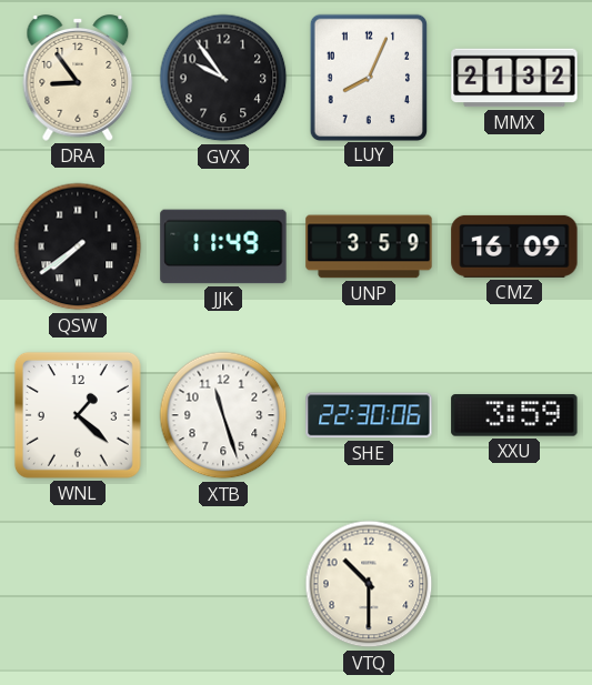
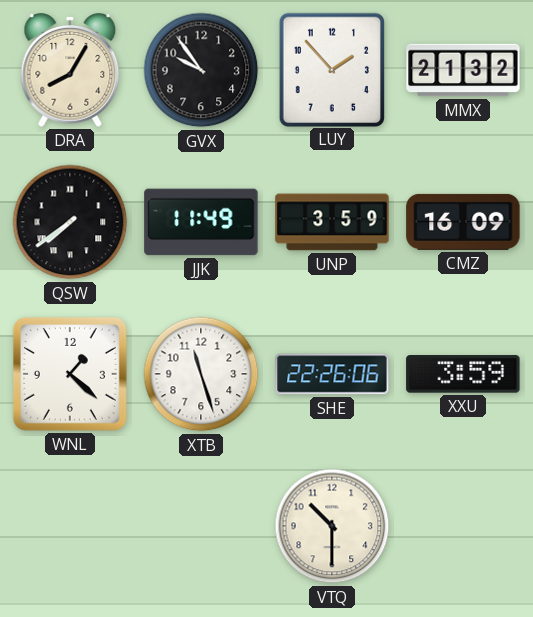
DRA: 8:54 -> 8:05 (70, 71)
LUY: 8:04 -> 1:53 (331, 69)
SHE: 22:30 -> 22:26 (332, 374)
